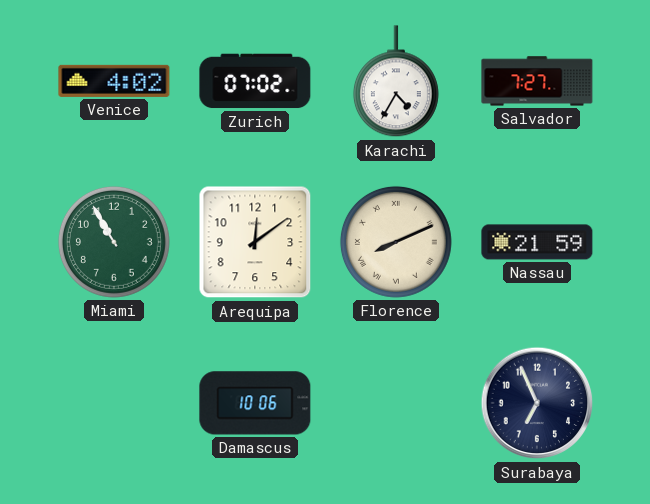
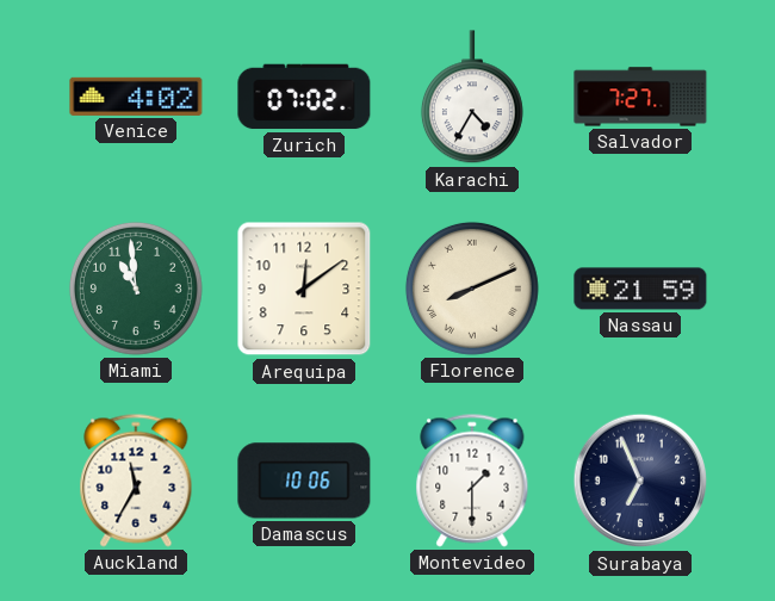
Miami: 10:55 -> 10:59 (136, 289)
Auckland: none -> 11:35 (136, 481)
Montevideo: none -> 1:30 (472, 481)
